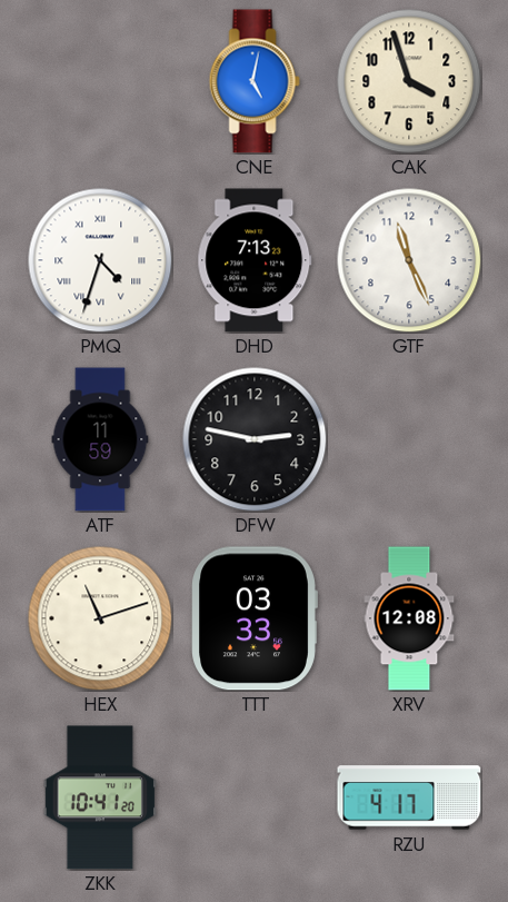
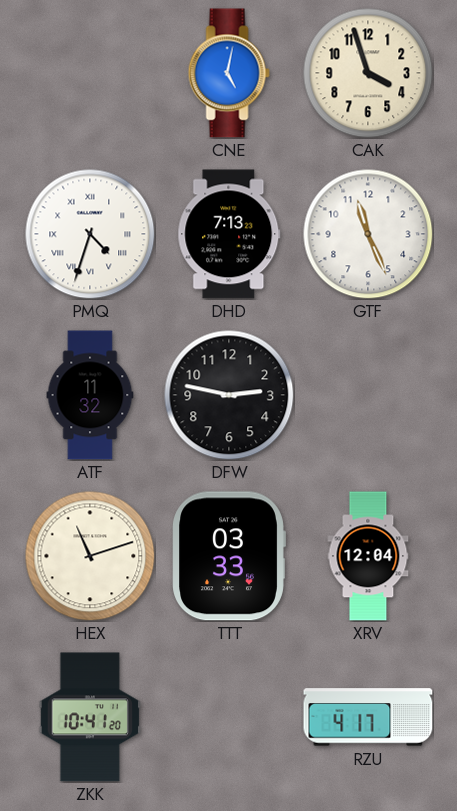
ATF: 11:59 -> 11:32 (90, 395)
XRV: 12:08 -> 12:04 (368, 556)
